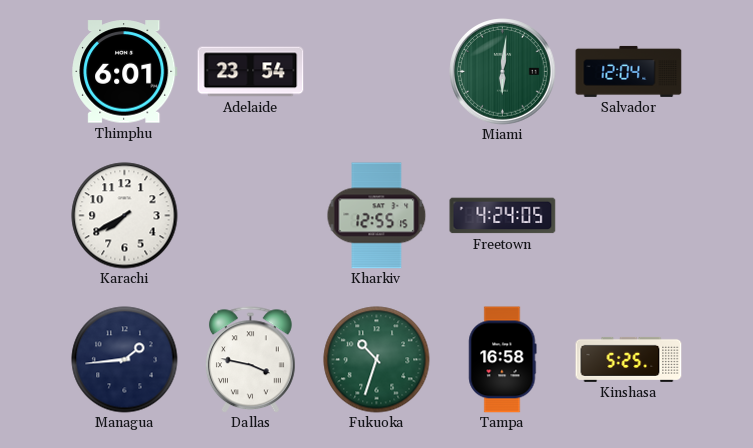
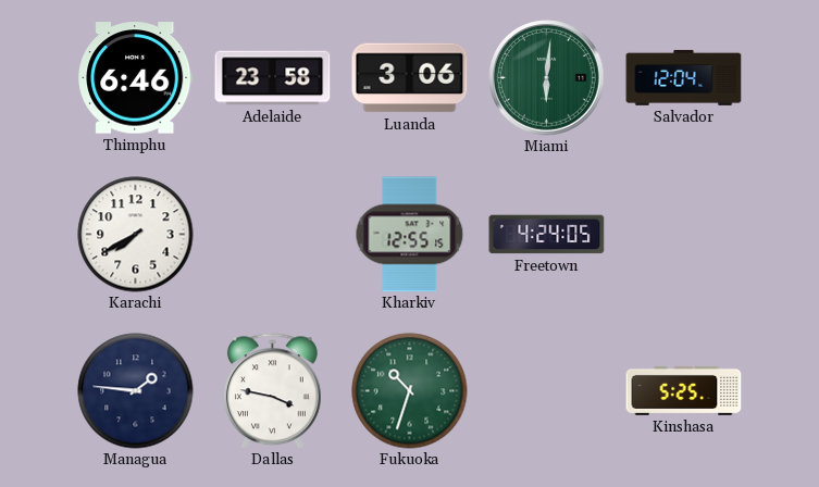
Thimphu: 6:01 -> 6:46 (136, 78)
Adelaide: 23:54 -> 23:58 (273, 78)
Luanda: none -> 3:06 (410, 78)
Managua: 1:44 -> 1:46 (136, 391)
Tampa: 16:58 -> none (503, 360)
